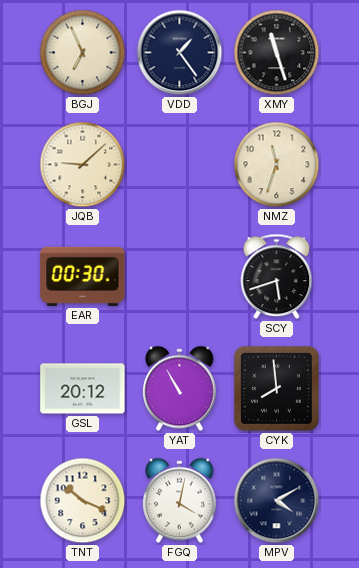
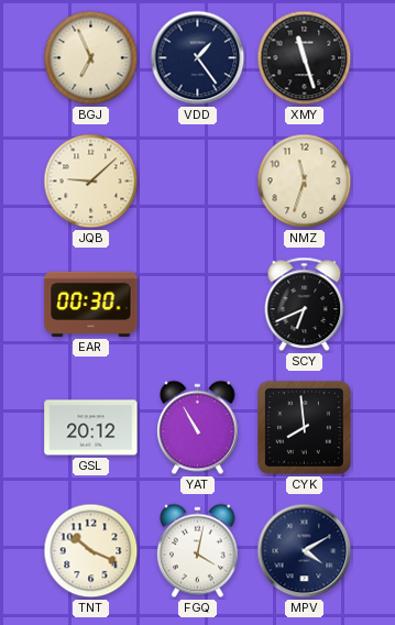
SCY: 5:42 -> 6:41 (305, 305)
